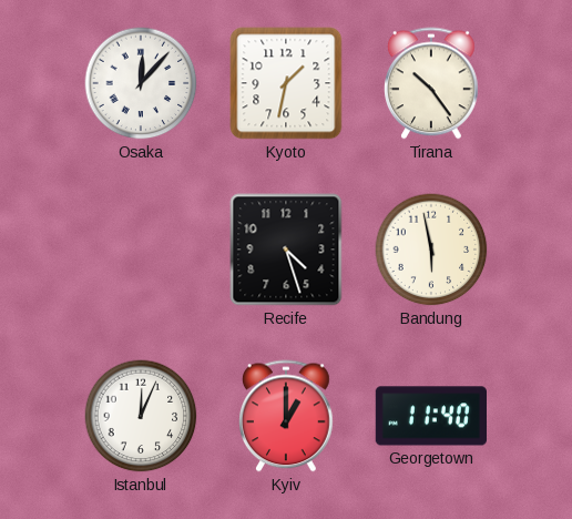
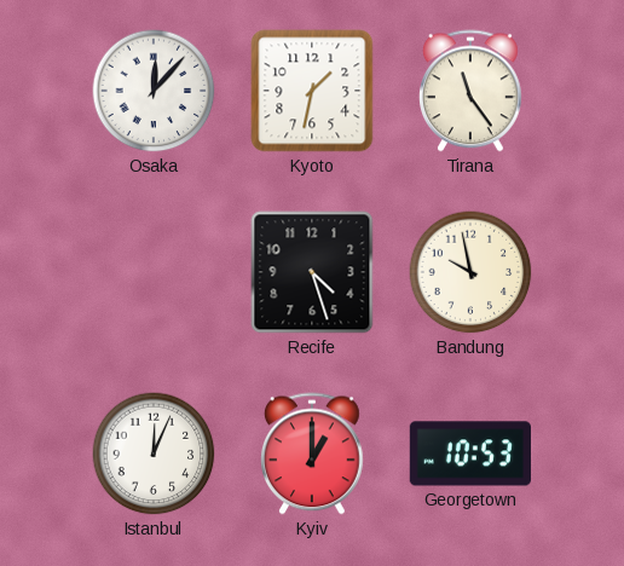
Tirana: 10:24 -> 11:24 (472, 91)
Bandung: 5:58 -> 9:58 (470, 272)
Georgetown: 11:40 -> 10:53 (469, 454)
